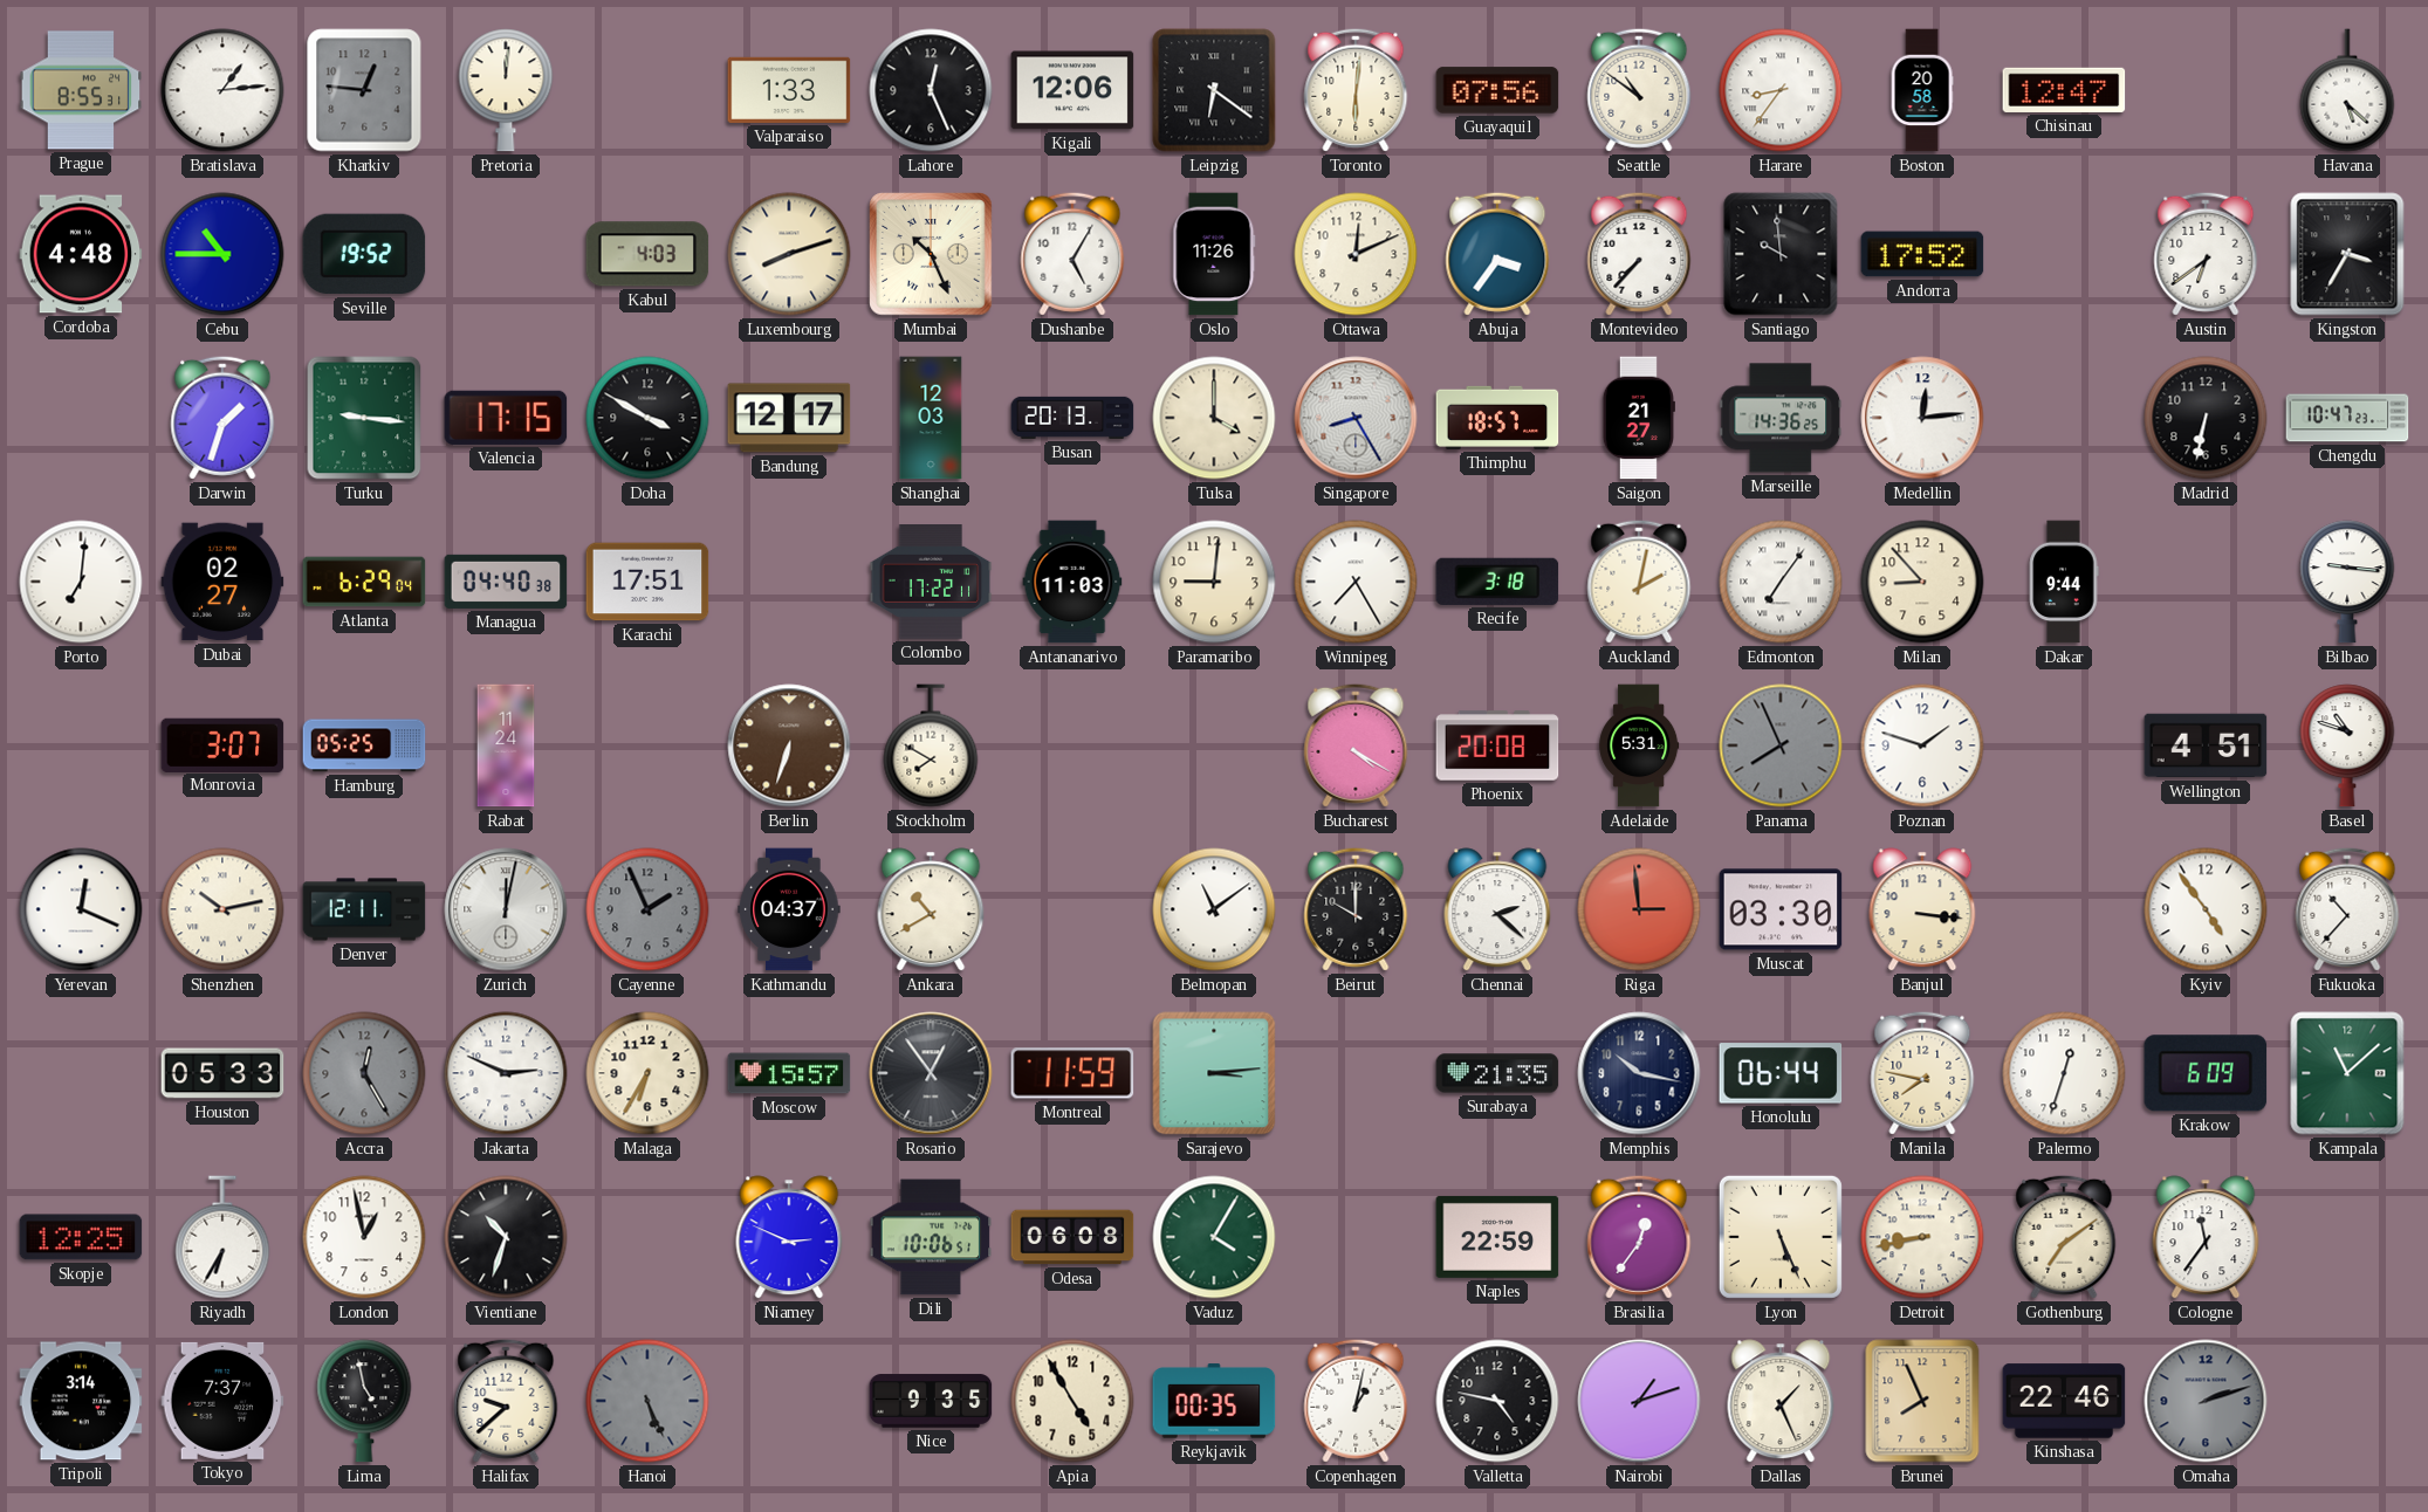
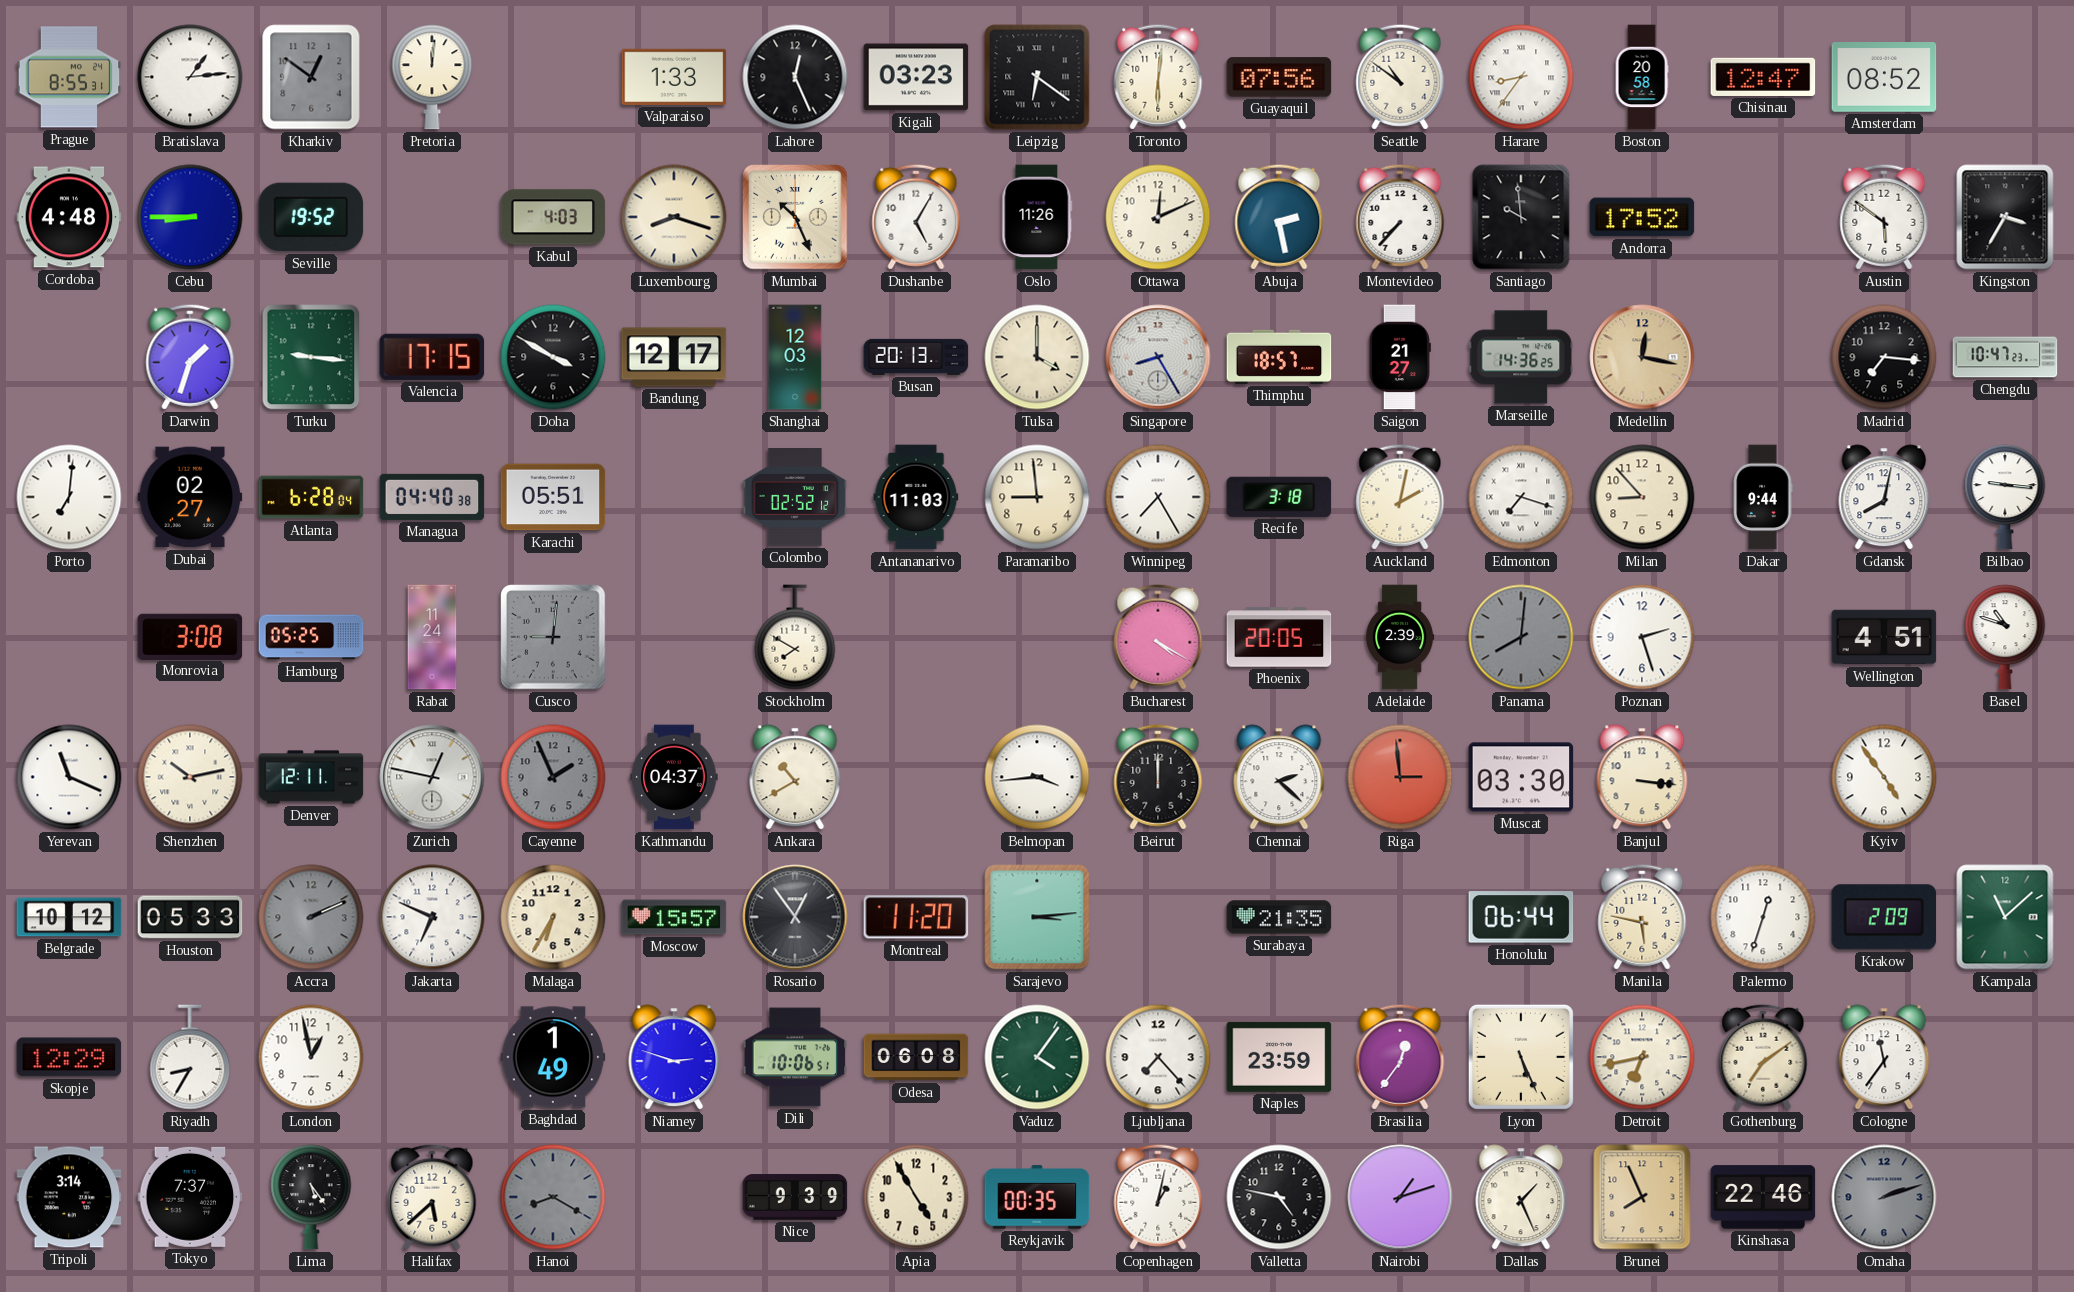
Kharkiv: 12:46 -> 12:51 (311, 77)
Kigali: 12:06 -> 03:23 (916, 77)
Amsterdam: none -> 08:52 (1884, 78)
Havana: 5:22 -> none (2347, 90)
Cebu: 10:45 -> 8:45 (190, 217)
Luxembourg: 8:12 -> 8:18 (674, 217)
Abuja: 3:36 -> 2:28 (1279, 217)
Austin: 6:39 -> 5:51 (1884, 217)
Medellin: 12:14 -> 12:17 (1642, 357)
Medellin dial: white -> champagne (1642, 357)
Madrid: 6:32 -> 7:16 (1884, 357)
Atlanta: 6:29 -> 6:28 (311, 497)
Karachi: 17:51 -> 05:51 (553, 497)
Colombo: 17:22 -> 02:52 (795, 498)
Paramaribo: 9:01 -> 8:59 (1037, 497)
Edmonton: 7:06 -> 7:18 (1521, 497)
Gdansk: none -> 8:02 (1884, 497)
Monrovia: 3:07 -> 3:08 (190, 636)
Cusco: none -> 9:01 (553, 637)
Berlin: 6:33 -> none (789, 745)
Phoenix: 20:08 -> 20:05 (1279, 637)
Adelaide: 5:31 -> 2:39 (1400, 637)
Panama: 7:56 -> 8:01 (1521, 637)
Poznan: 1:48 -> 2:27 (1642, 637)
Yerevan: 12:19 -> 11:19 (69, 777)
Zurich: 12:02 -> 12:47 (432, 777)
Belmopan: 11:09 -> 3:44 (1037, 777)
Beirut: 10:00 -> 12:00 (1158, 777)
Fukuoka: 10:37 -> none (2347, 909)
Belgrade: none -> 10:12 (69, 917)
Accra: 12:25 -> 2:11 (311, 917)
Jakarta: 2:49 -> 6:49 (432, 917)
Montreal: 11:59 -> 11:20 (916, 917)
Memphis: 10:17 -> none (1639, 1073)
Manila: 7:47 -> 5:47 (1642, 917)
Krakow: 6:09 -> 2:09 (1884, 917)
Skopje: 12:25 -> 12:29 (69, 1057)
Riyadh: 6:35 -> 8:35 (190, 1057)
Vientiane: 10:33 -> none (506, 1237)
Baghdad: none -> 1:49 (553, 1057)
Niamey: 2:49 -> 2:48 (674, 1057)
Vaduz: 4:05 -> 4:06 (1037, 1057)
Ljubljana: none -> 7:23 (1158, 1057)
Naples: 22:59 -> 23:59 (1279, 1057)
Detroit: 8:43 -> 6:43 (1642, 1057)
Lima: 4:58 -> 5:24 (311, 1197)
Halifax: 9:38 -> 5:38 (432, 1197)
Hanoi: 5:26 -> 8:20 (553, 1197)
Nice: 9:35 -> 9:39 (795, 1197)
